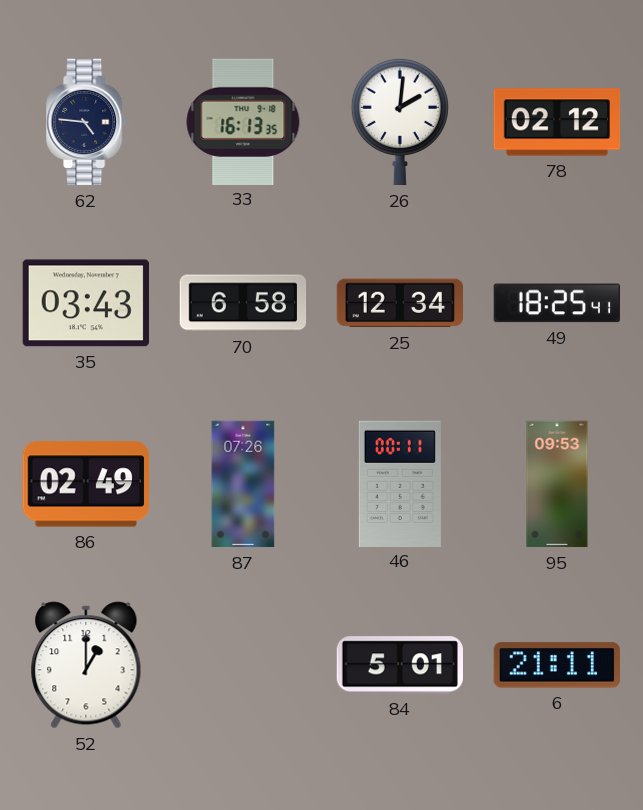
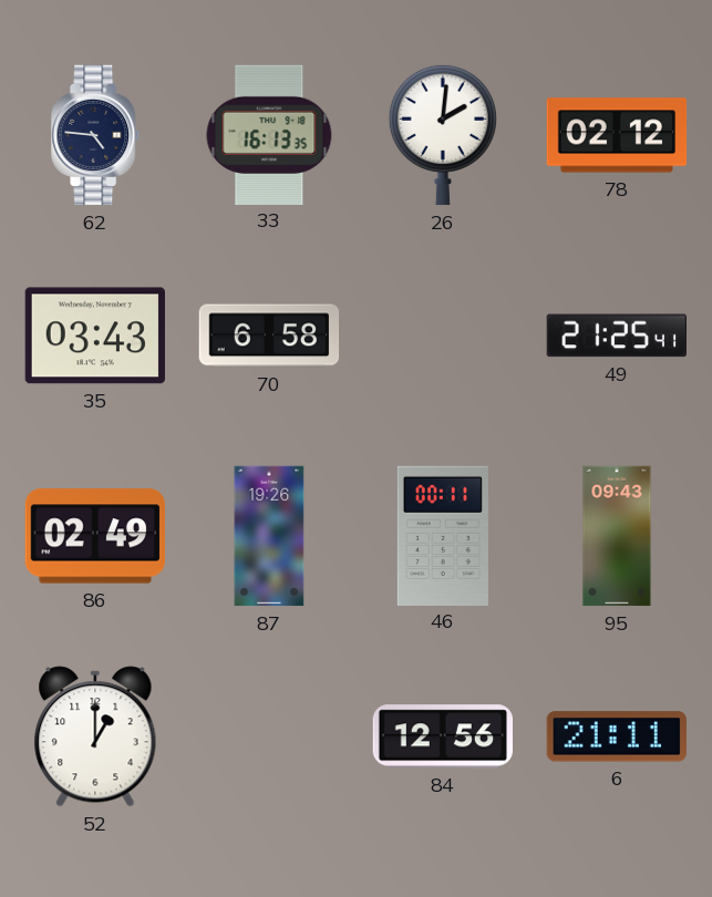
25: 12:34 -> none (399, 303)
49: 18:25 -> 21:25 (616, 336)
87: 07:26 -> 19:26 (269, 536)
95: 09:53 -> 09:43 (617, 536)
84: 5:01 -> 12:56 (442, 736)
